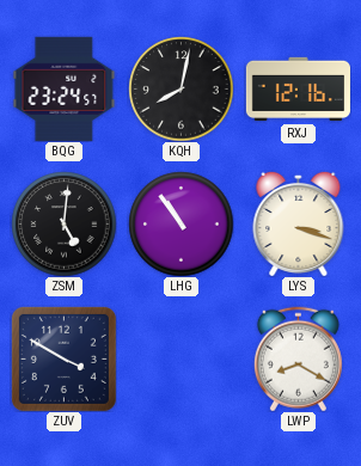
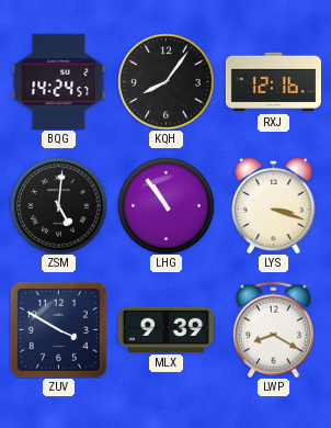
BQG: 23:24 -> 14:24 (59, 81)
KQH: 8:02 -> 8:06 (165, 81)
MLX: none -> 9:39 (165, 329)
